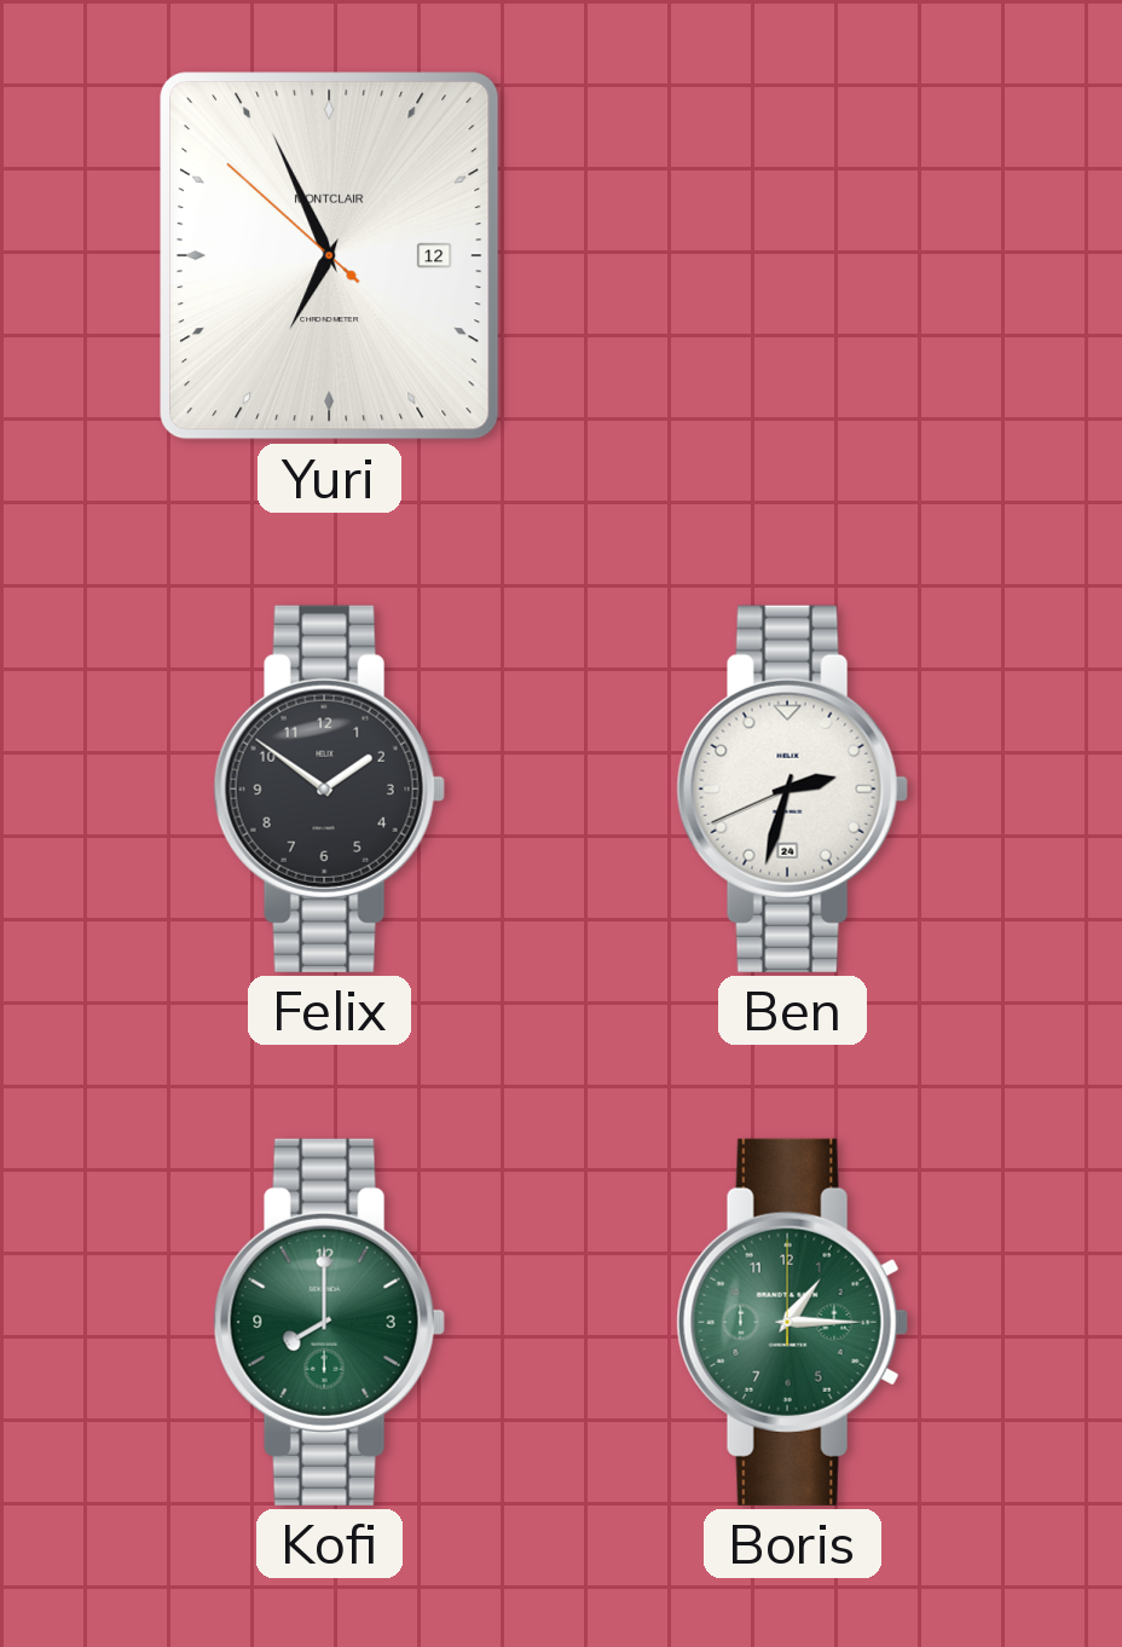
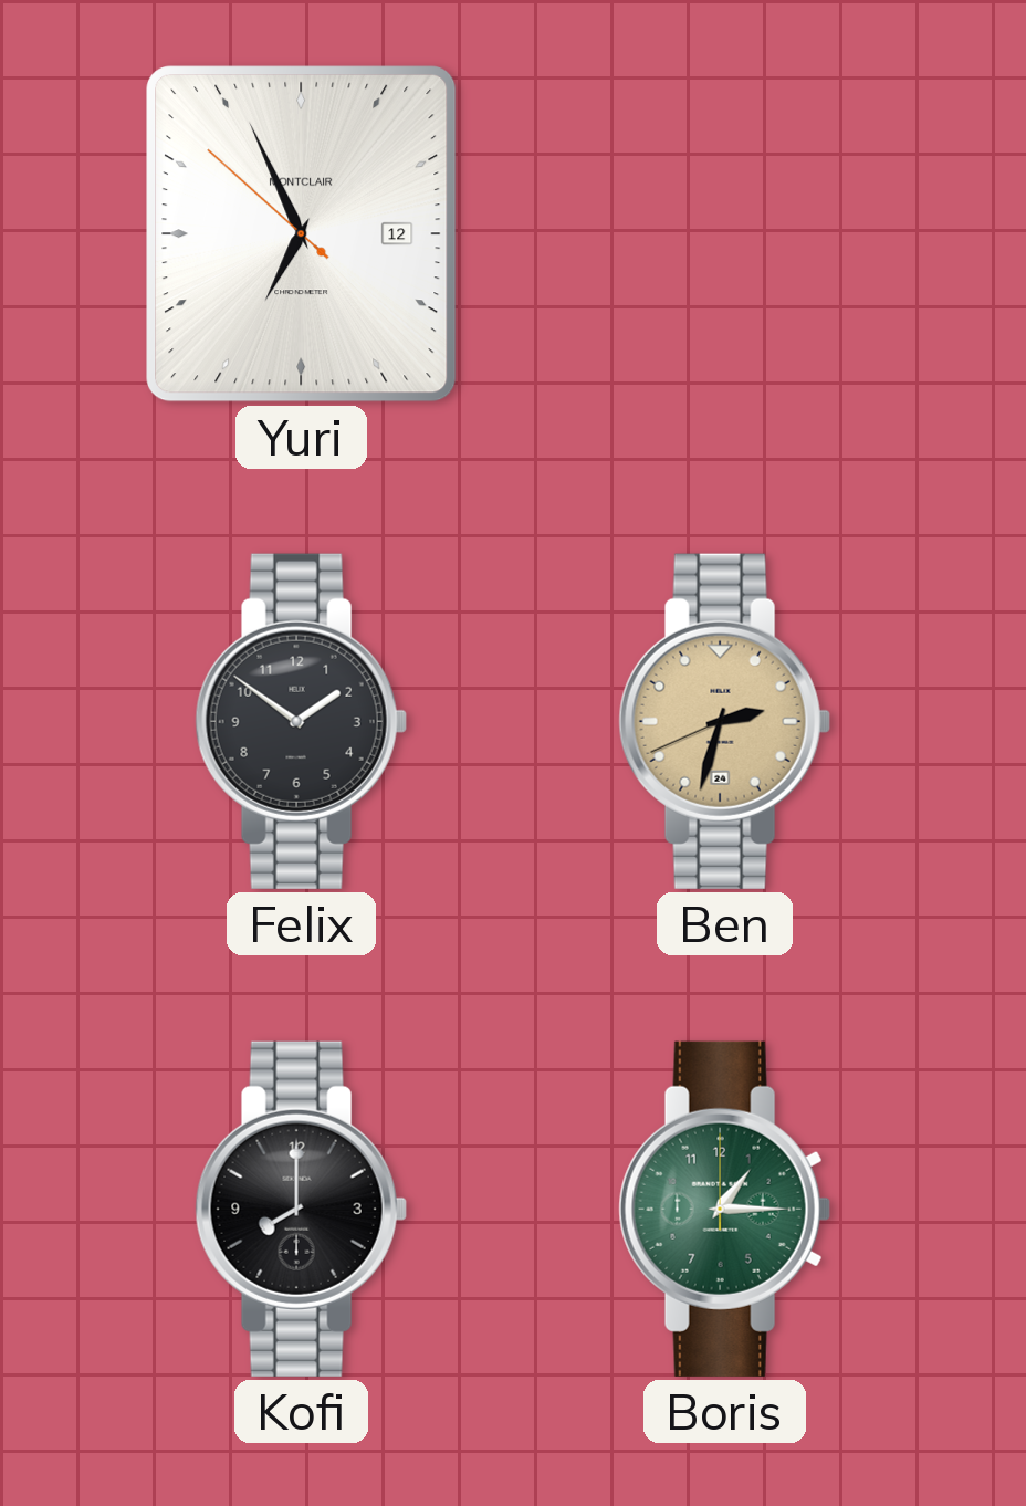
Ben dial: white -> champagne (724, 721)
Kofi dial: green -> black (301, 1209)
